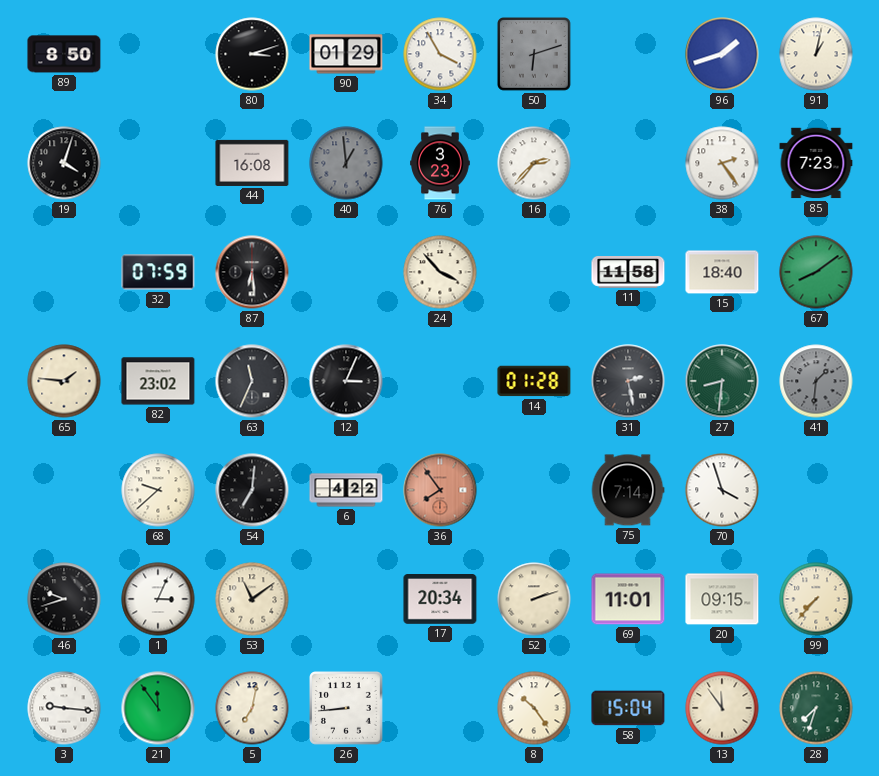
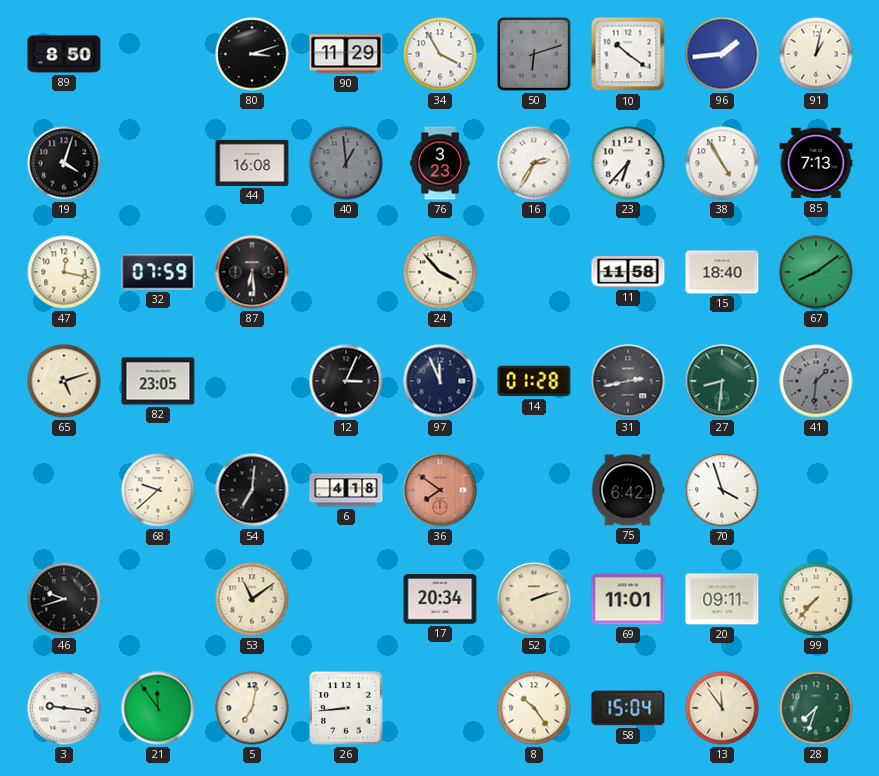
90: 01:29 -> 11:29 (346, 54)
10: none -> 10:21 (628, 54)
96: 1:42 -> 1:44 (722, 54)
16: 2:37 -> 2:35 (534, 163)
23: none -> 6:37 (628, 163)
38: 2:24 -> 4:55 (722, 163)
85: 7:23 -> 7:13 (816, 163)
47: none -> 12:17 (64, 272)
65: 1:46 -> 5:12 (64, 381)
82: 23:02 -> 23:05 (158, 381)
63: 11:34 -> none (252, 381)
97: none -> 11:56 (440, 381)
31: 2:28 -> 2:43 (628, 381)
6: 4:22 -> 4:18 (346, 490)
36: 7:54 -> 7:51 (440, 490)
75: 7:14 -> 6:42 (628, 490)
1: 3:04 -> none (158, 599)
20: 09:15 -> 09:11 (722, 599)
